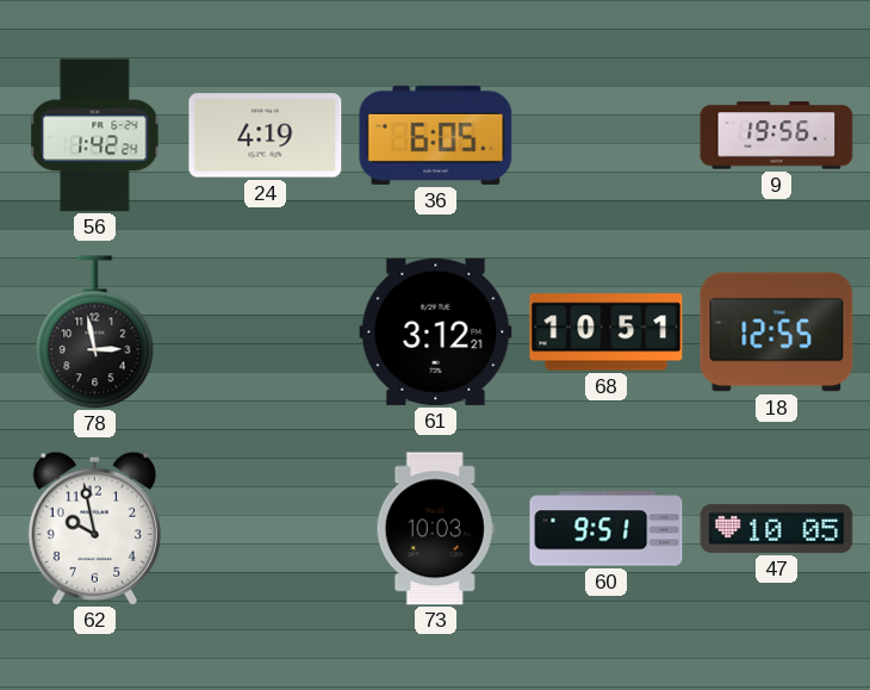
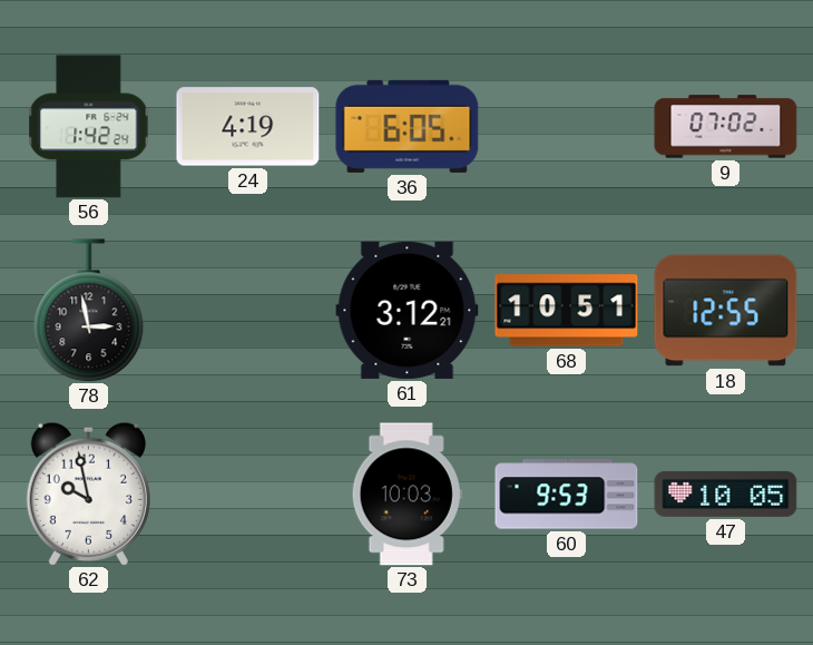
9: 19:56 -> 07:02 (726, 127)
60: 9:51 -> 9:53 (567, 495)
